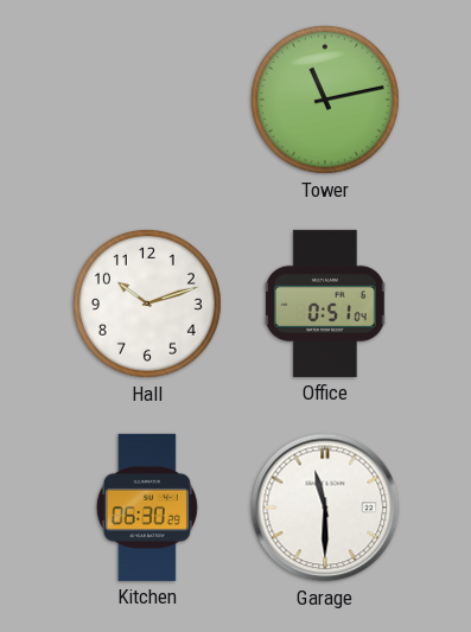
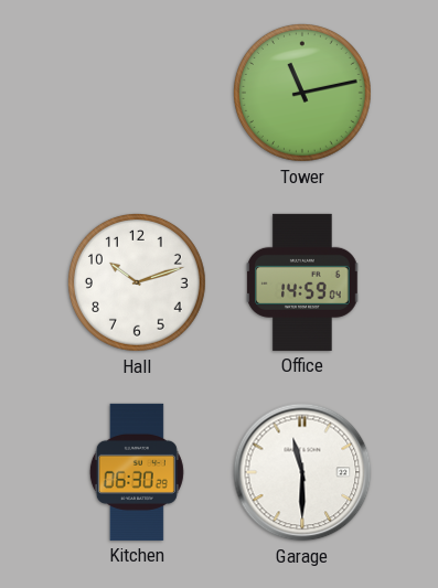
Office: 0:51 -> 14:59 (302, 282)
